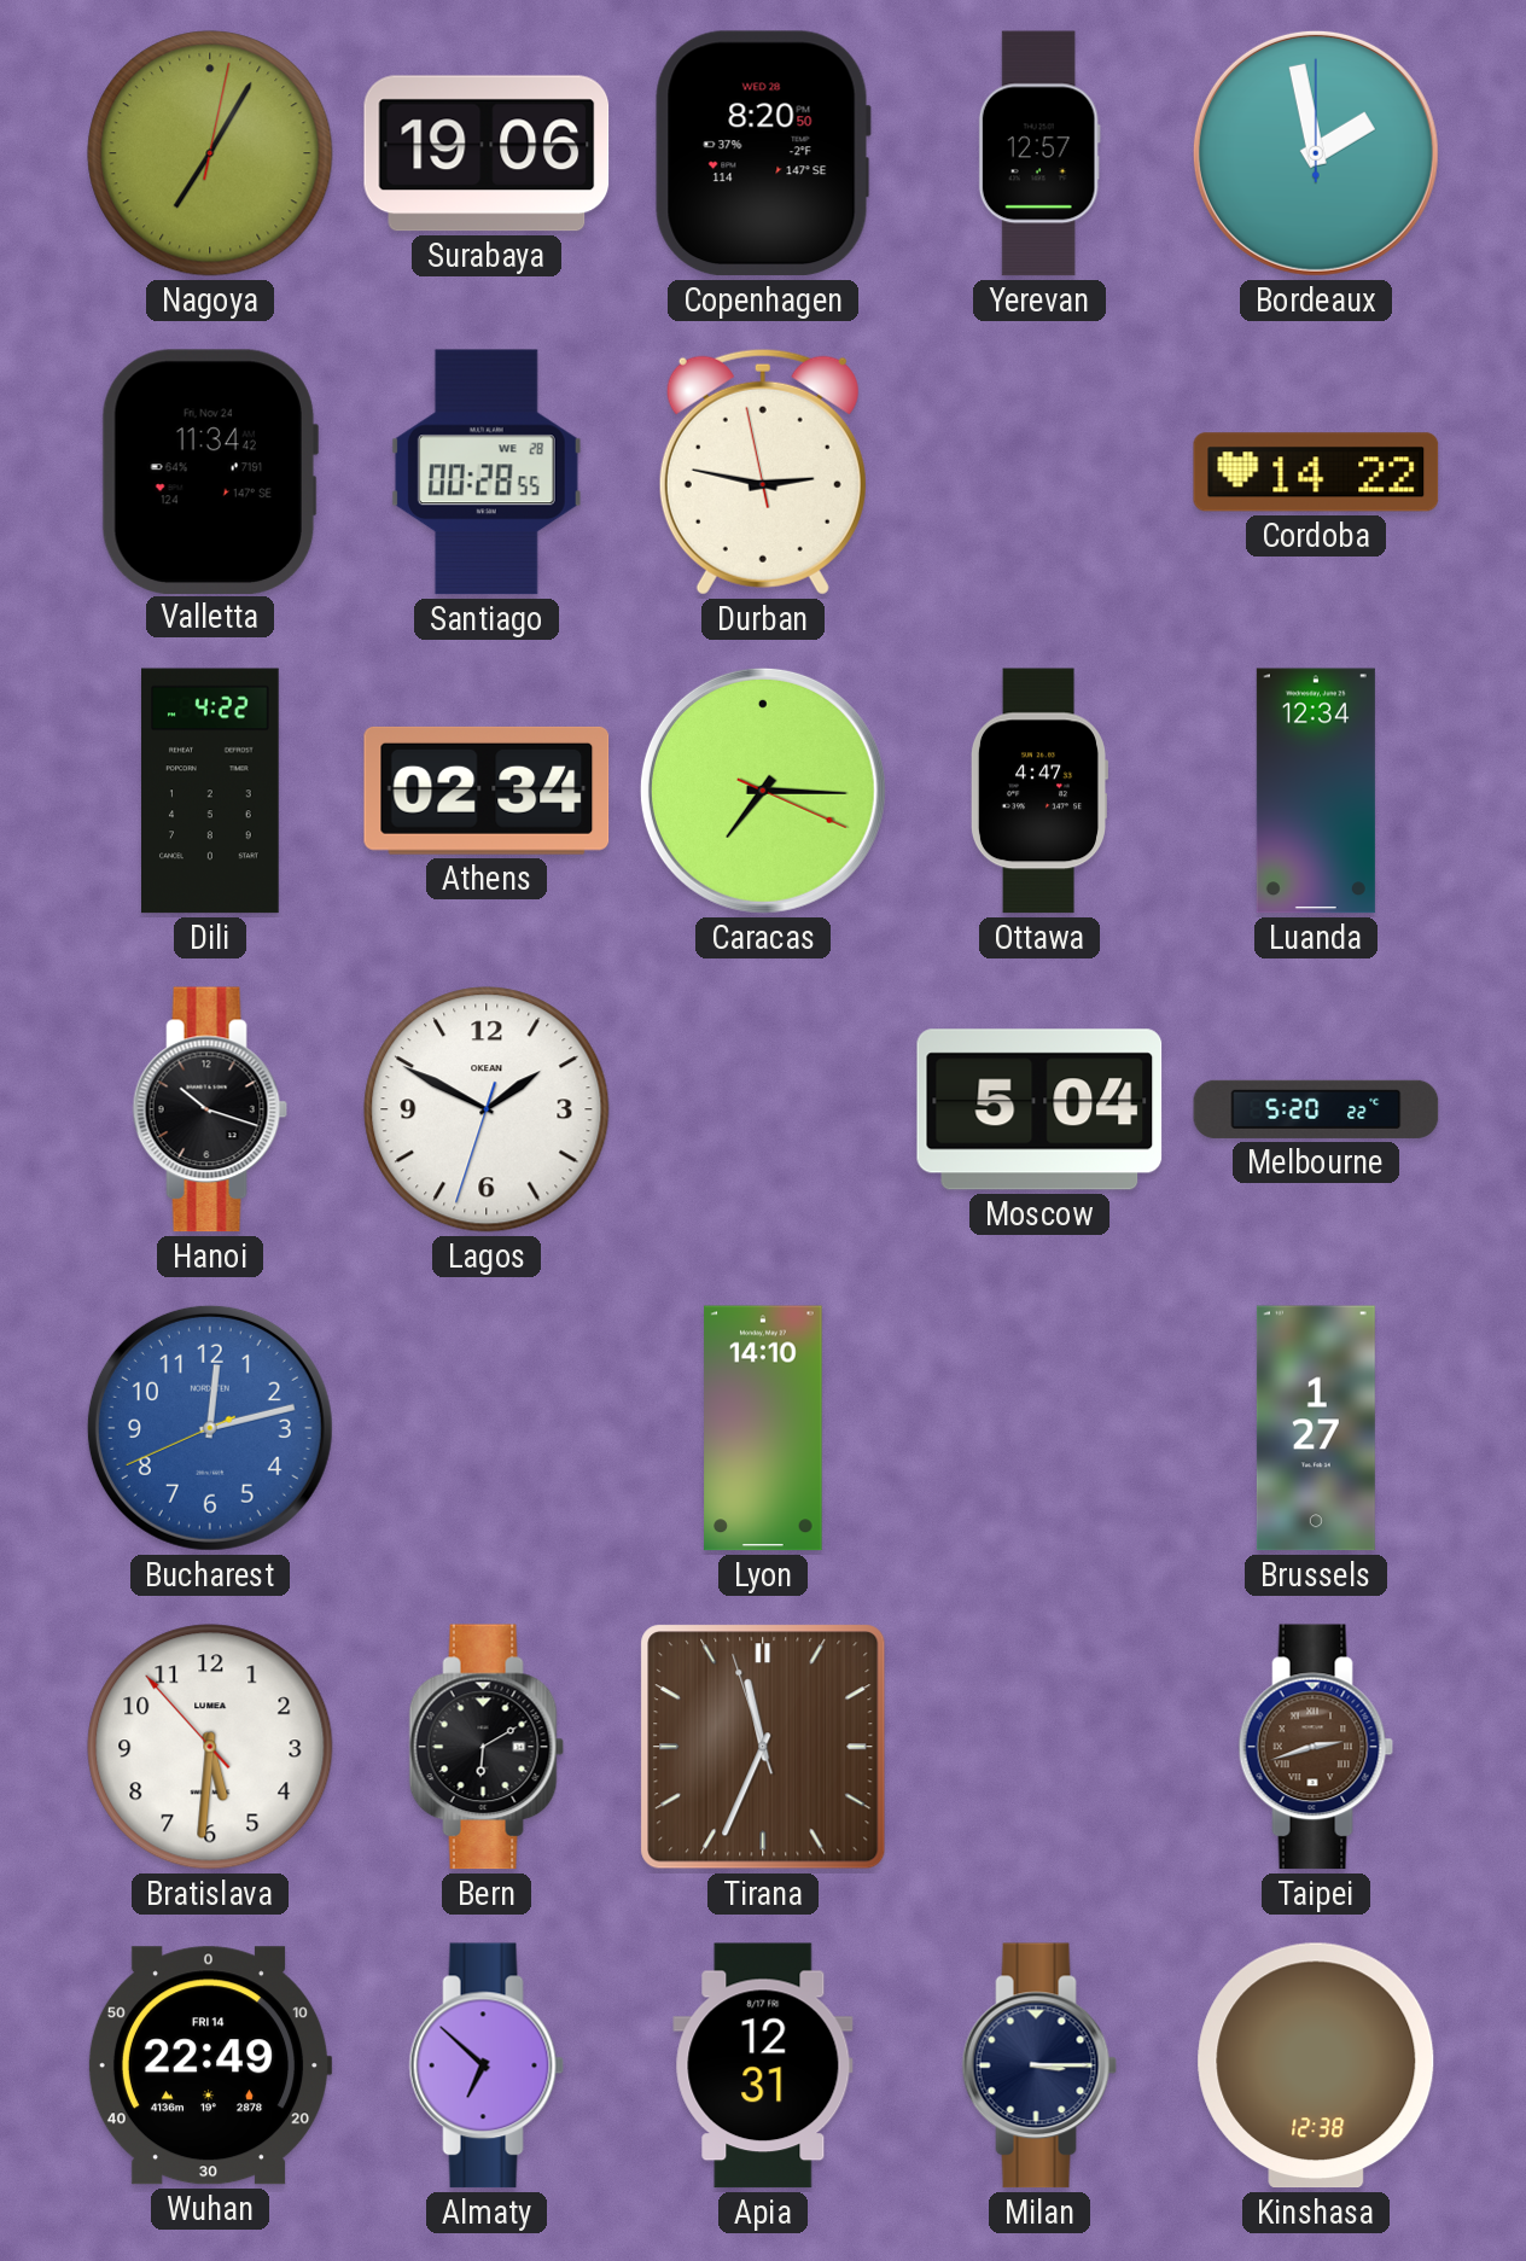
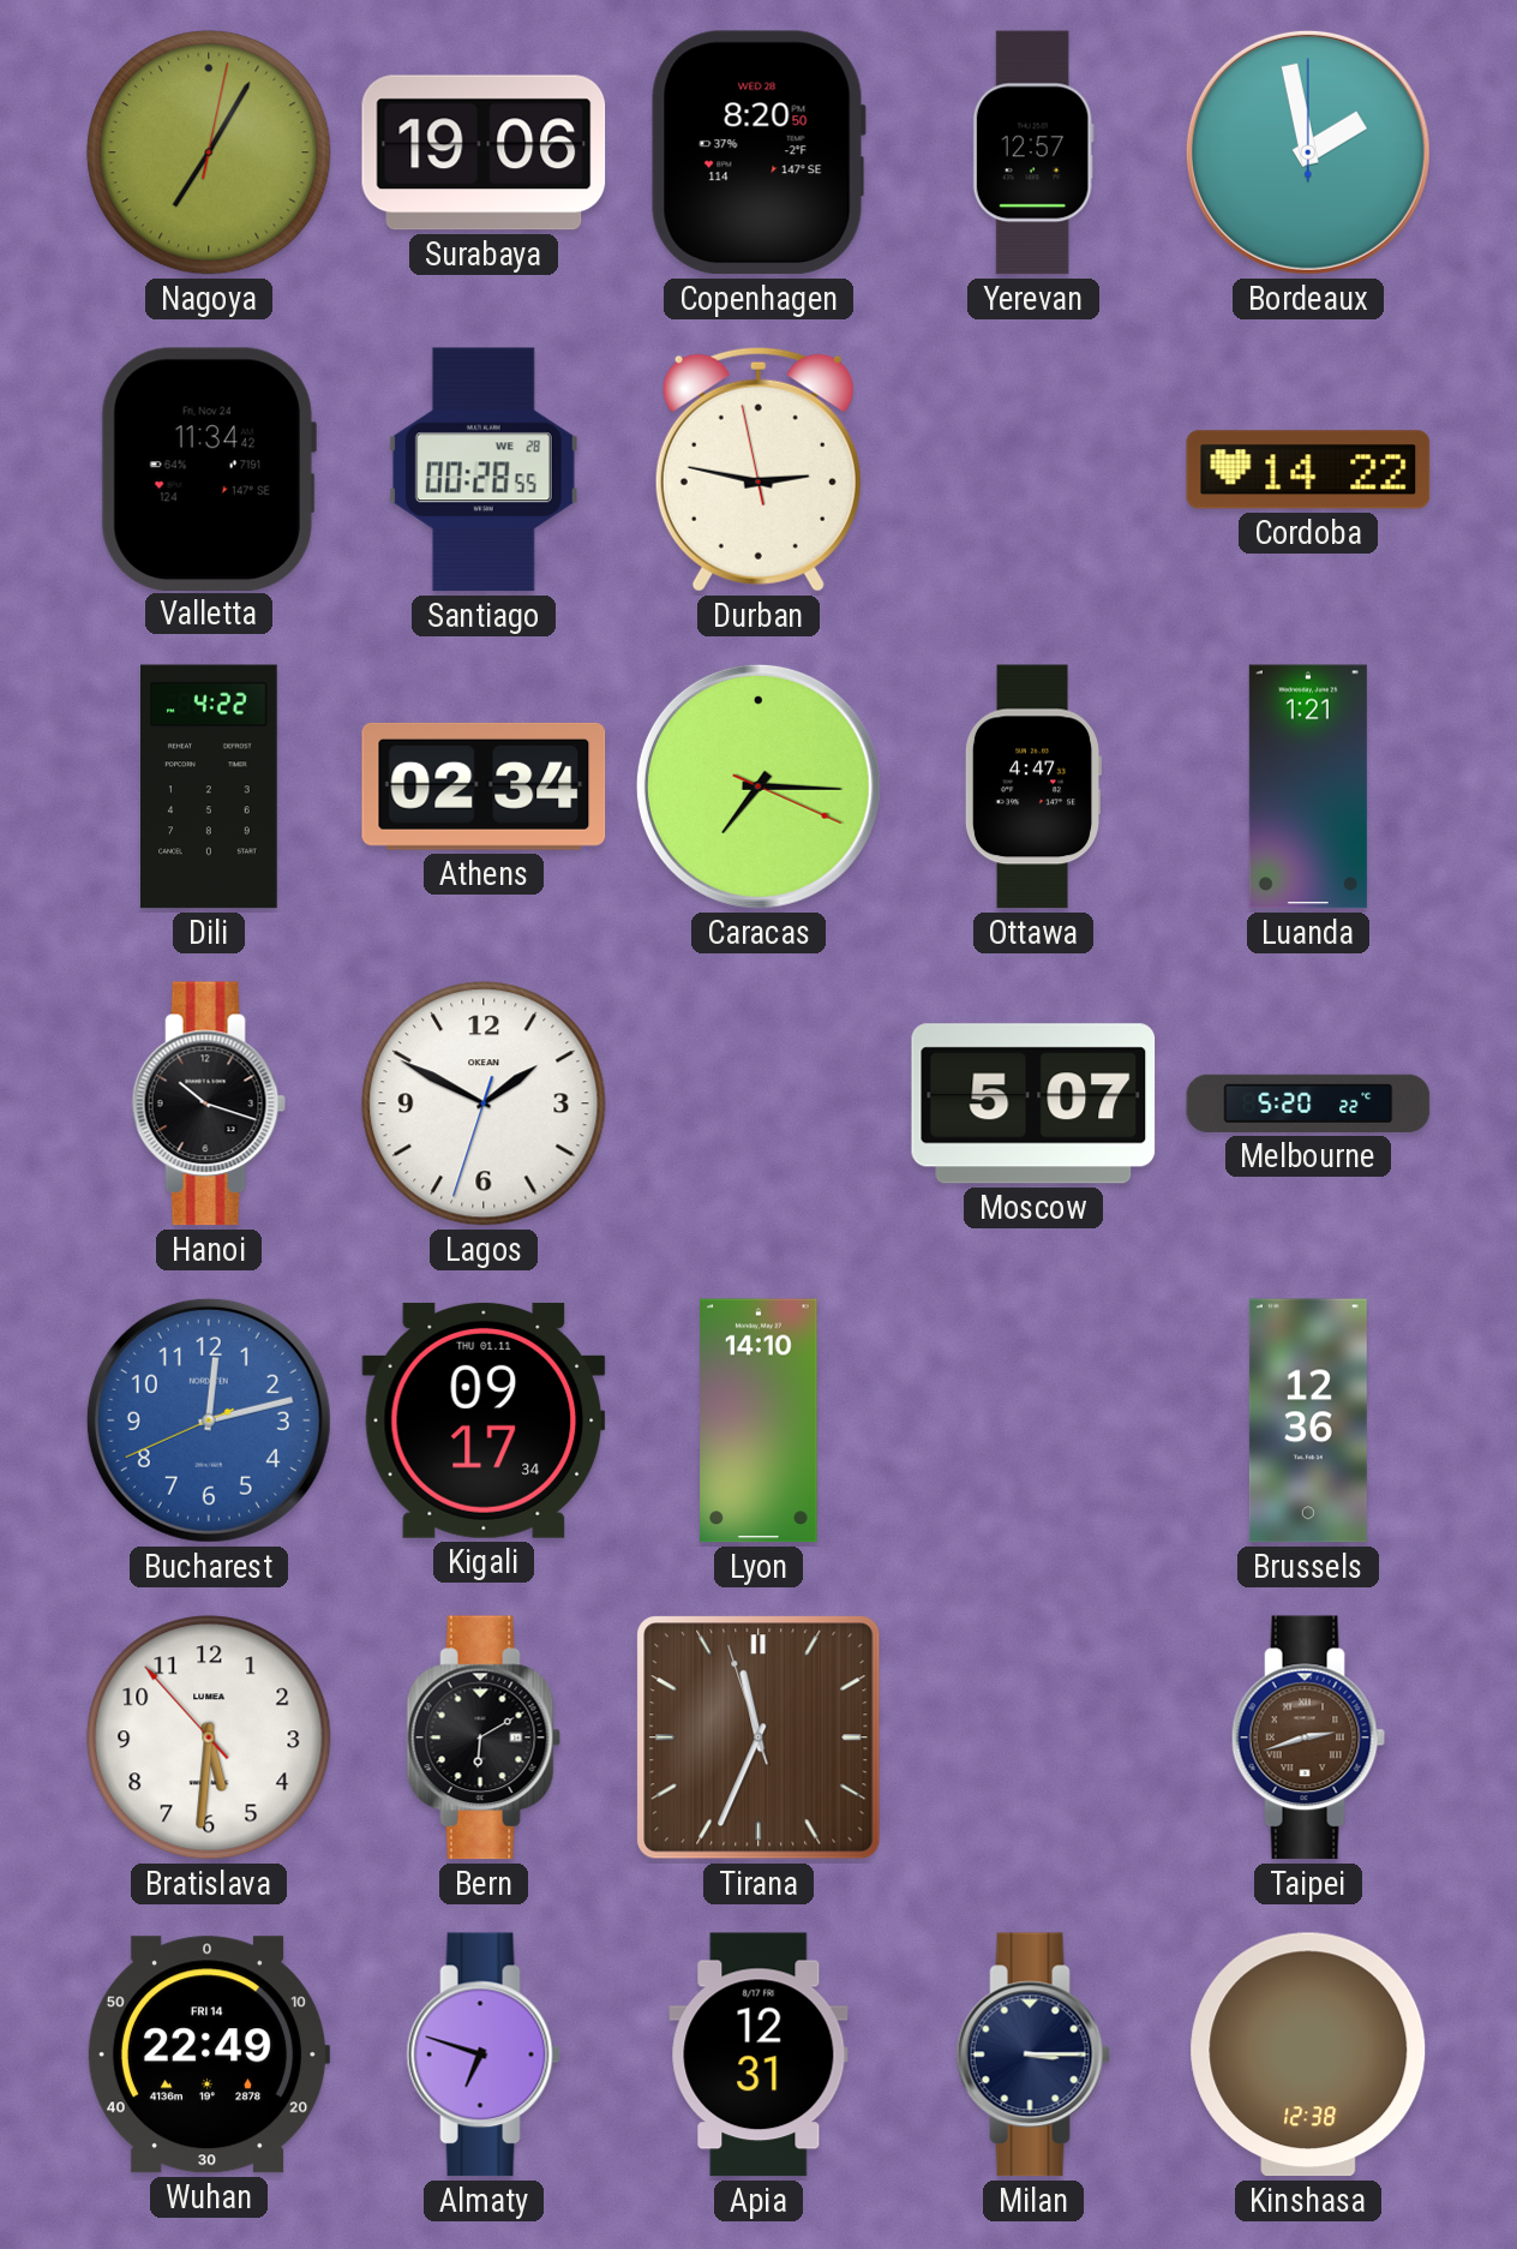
Luanda: 12:34 -> 1:21 (1308, 786)
Moscow: 5:04 -> 5:07 (1033, 1103)
Kigali: none -> 09:17 (484, 1420)
Brussels: 1:27 -> 12:36 (1308, 1420)
Almaty: 6:52 -> 6:48 (484, 2054)
